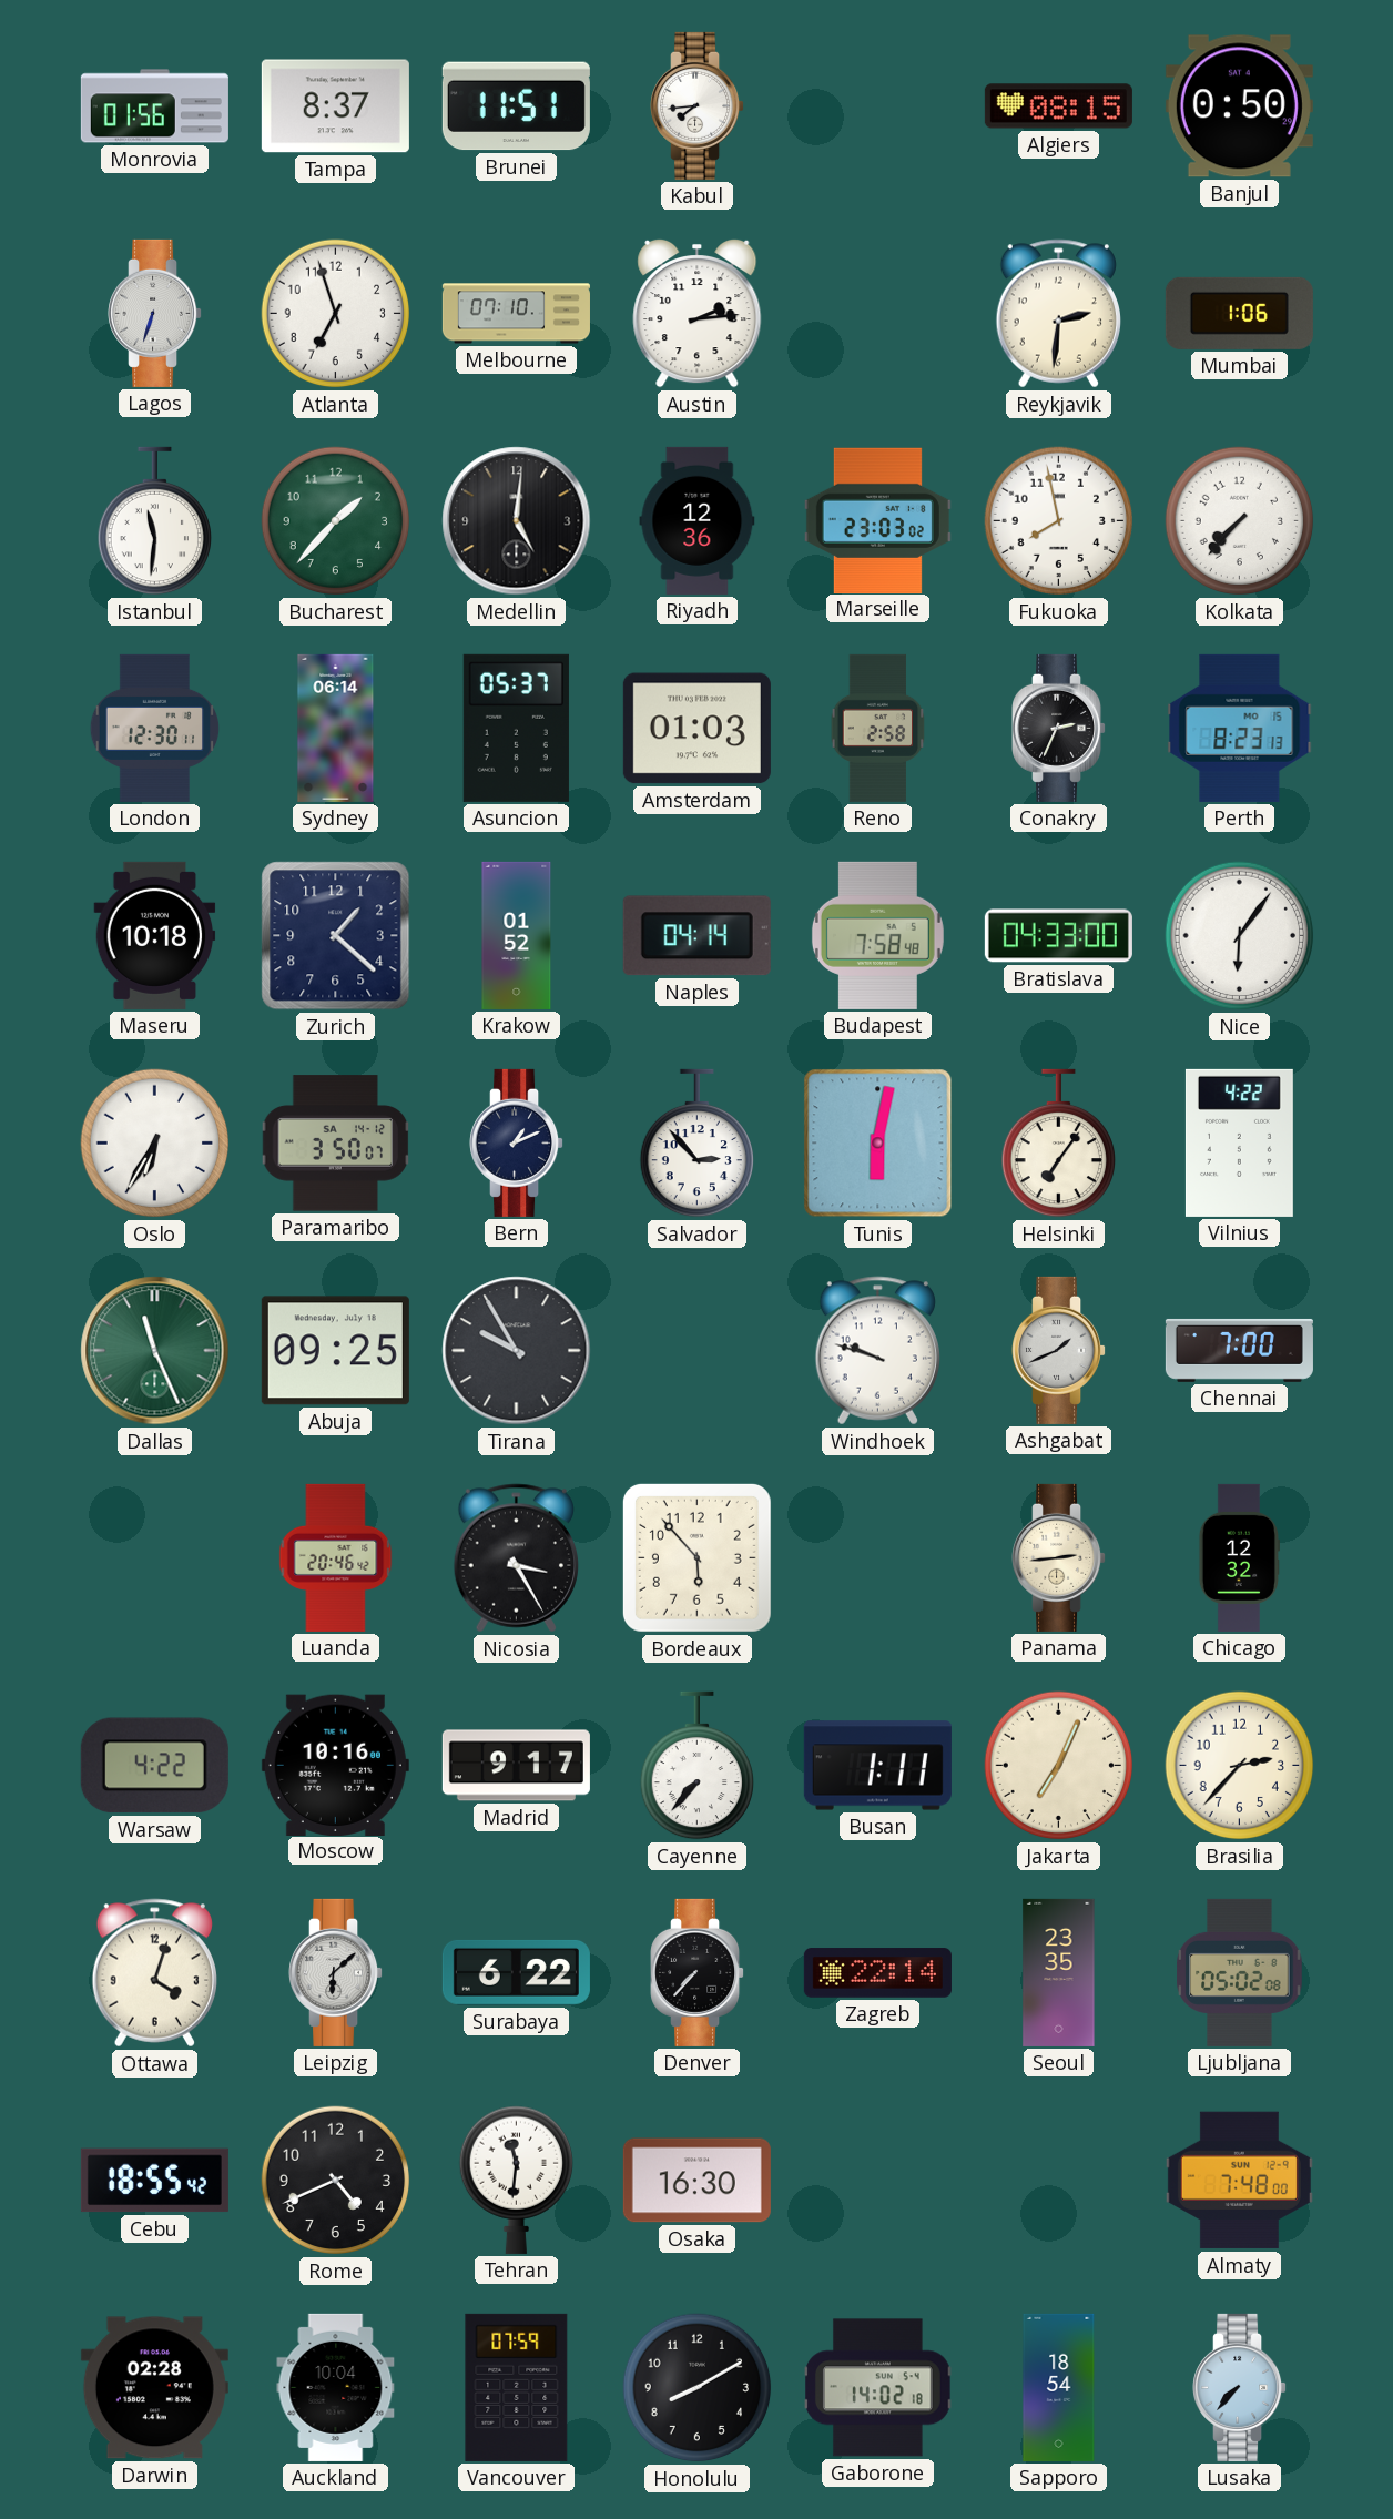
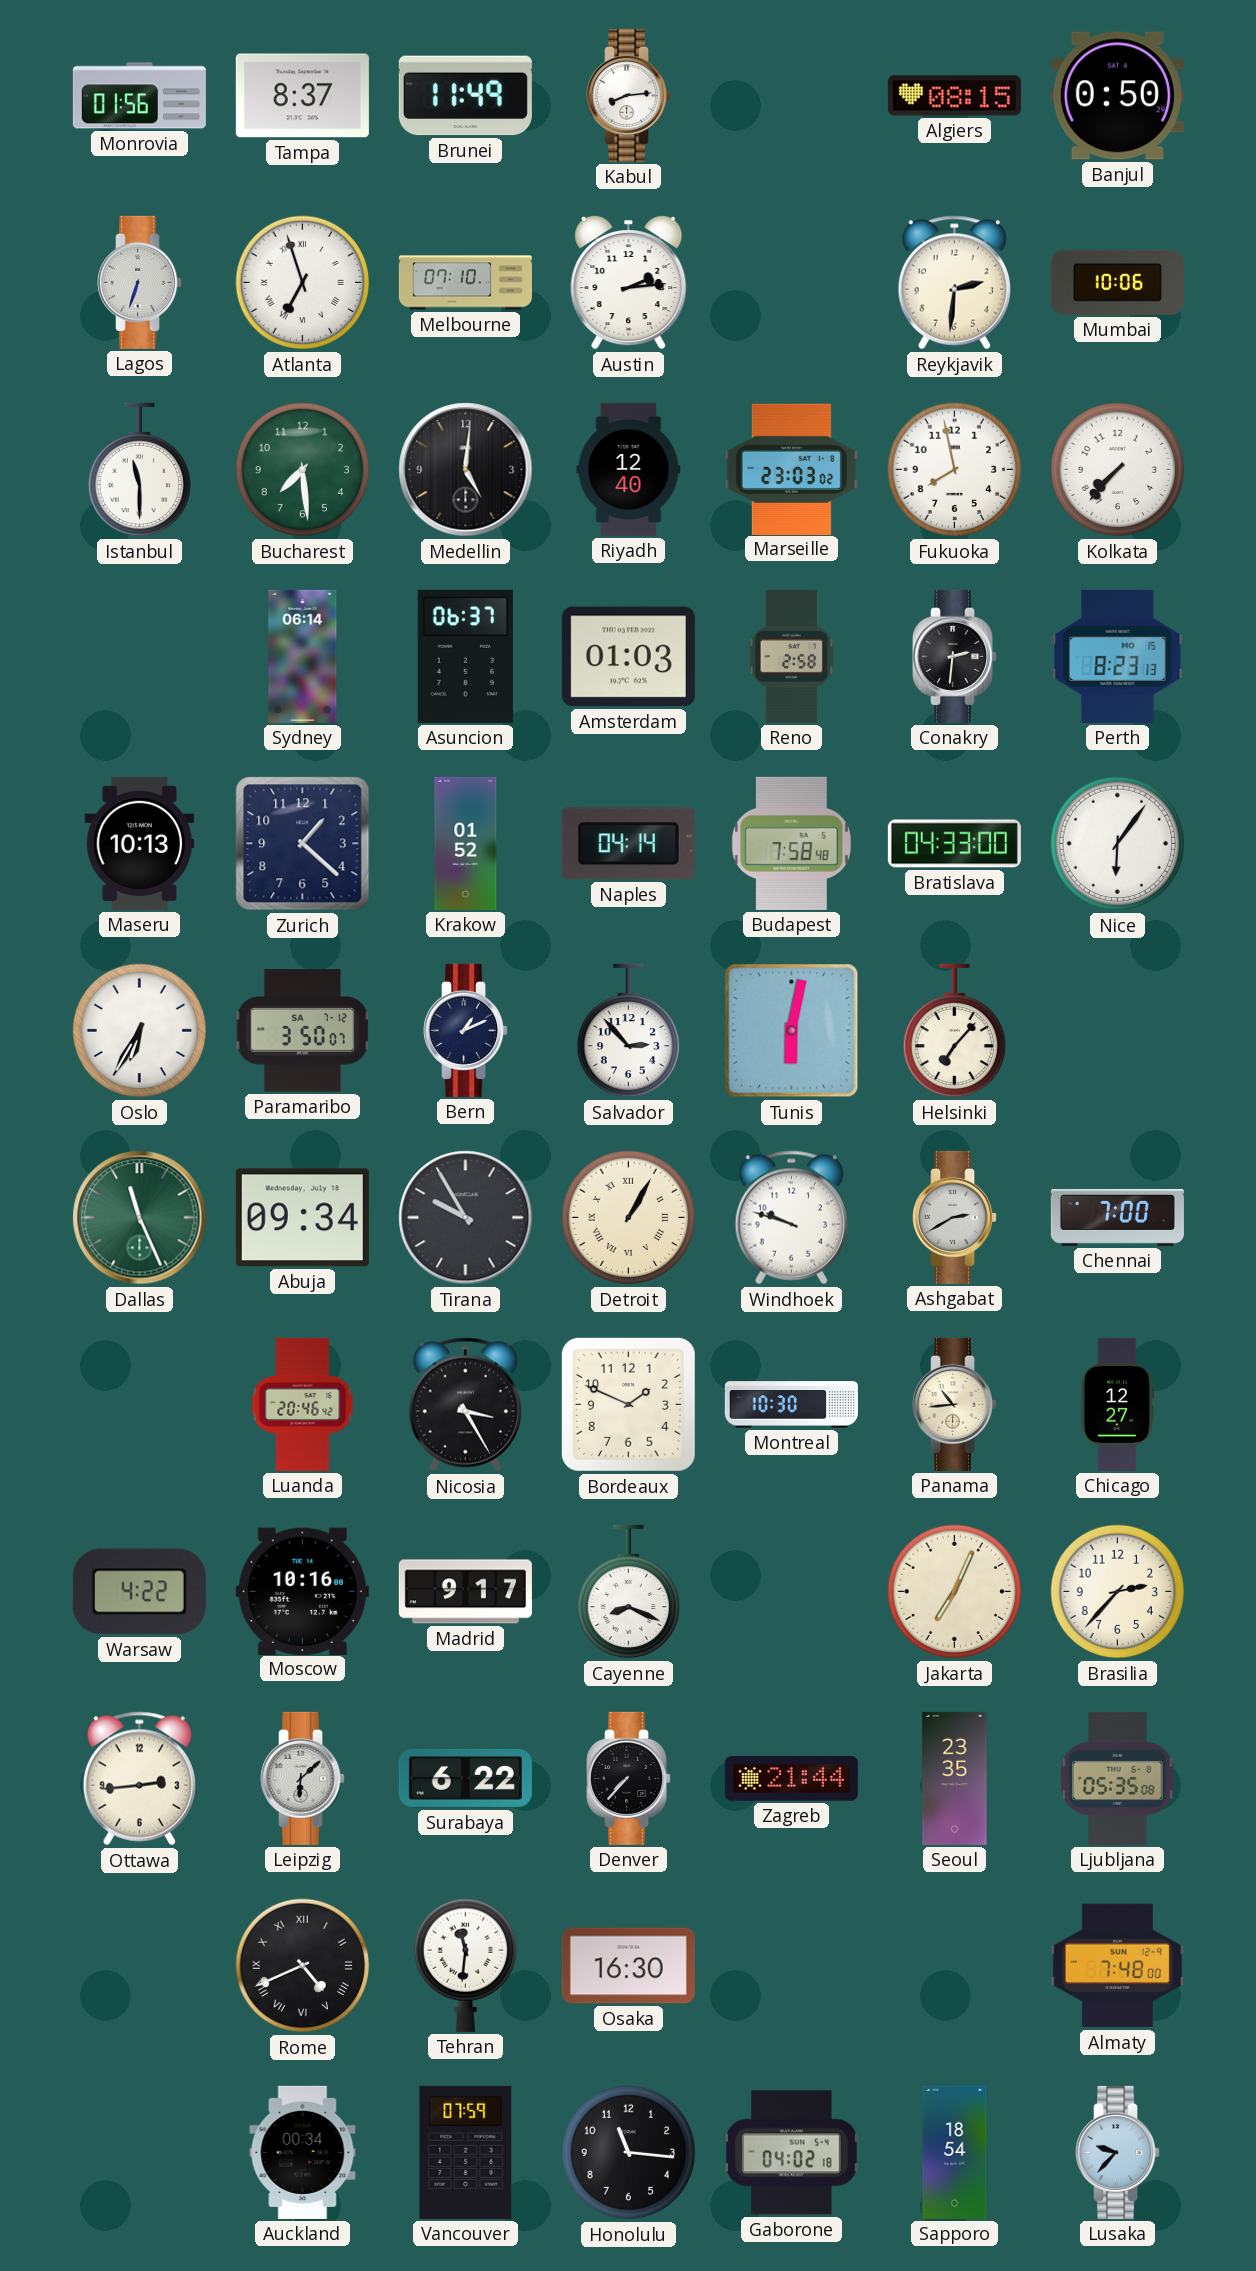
Brunei: 11:51 -> 11:49 (465, 96)
Kabul: 7:44 -> 8:14 (629, 95)
Atlanta numerals: Arabic -> Roman (303, 283)
Mumbai: 1:06 -> 10:06 (1117, 282)
Istanbul: 11:31 -> 11:30 (139, 470)
Bucharest: 1:37 -> 7:29 (303, 470)
Riyadh: 12:36 -> 12:40 (629, 469)
London: 12:30 -> none (155, 728)
Asuncion: 05:37 -> 06:37 (465, 656)
Conakry: 2:34 -> 2:31 (955, 656)
Maseru: 10:18 -> 10:13 (140, 843)
Paramaribo date: SA 14-12 -> SA 7-12 (303, 1031)
Helsinki: 7:06 -> 7:07 (954, 1031)
Vilnius: 4:22 -> none (1239, 1142)
Abuja: 09:25 -> 09:34 (302, 1218)
Detroit: none -> 1:05 (629, 1218)
Ashgabat: 1:41 -> 2:40 (955, 1217)
Bordeaux: 5:53 -> 1:49 (628, 1404)
Montreal: none -> 10:30 (791, 1405)
Panama: 2:44 -> 10:44 (955, 1404)
Chicago: 12:32 -> 12:27 (1117, 1404)
Cayenne: 7:37 -> 8:19 (628, 1592)
Busan: 1:11 -> none (877, 1766)
Ottawa: 4:03 -> 2:44 (139, 1779)
Zagreb: 22:14 -> 21:44 (791, 1779)
Ljubljana: 05:02 -> 05:35 (1118, 1778)
Cebu: 18:55 -> none (154, 2181)
Rome numerals: Arabic -> Roman (303, 1966)
Darwin: 02:28 -> none (154, 2388)
Auckland: 10:04 -> 00:34 (303, 2152)
Honolulu: 8:10 -> 11:16 (629, 2153)
Gaborone: 14:02 -> 04:02 (792, 2153)
Lusaka: 7:37 -> 9:37 (1118, 2152)
